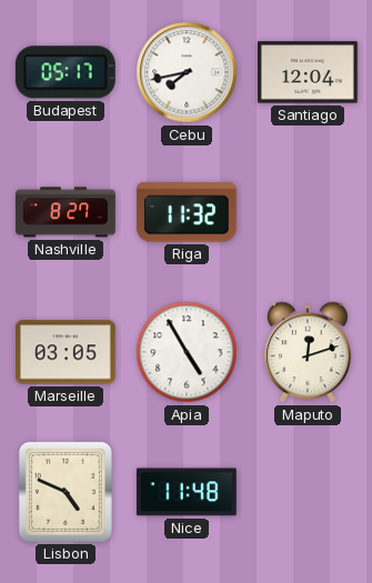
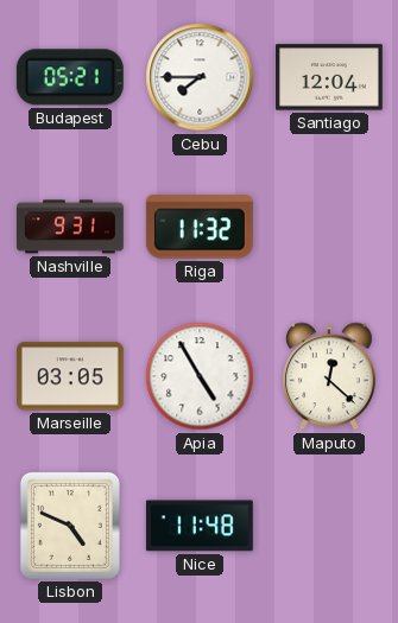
Budapest: 05:17 -> 05:21 (70, 77)
Cebu: 7:43 -> 7:45 (200, 77)
Nashville: 8:27 -> 9:31 (70, 227)
Maputo: 12:12 -> 12:22 (330, 376)
